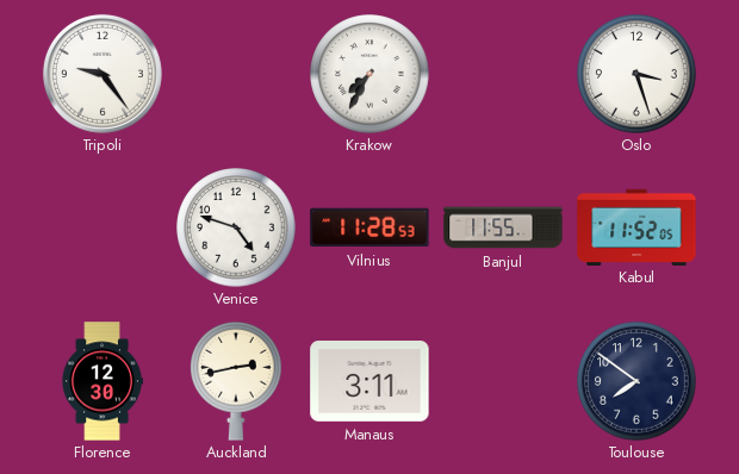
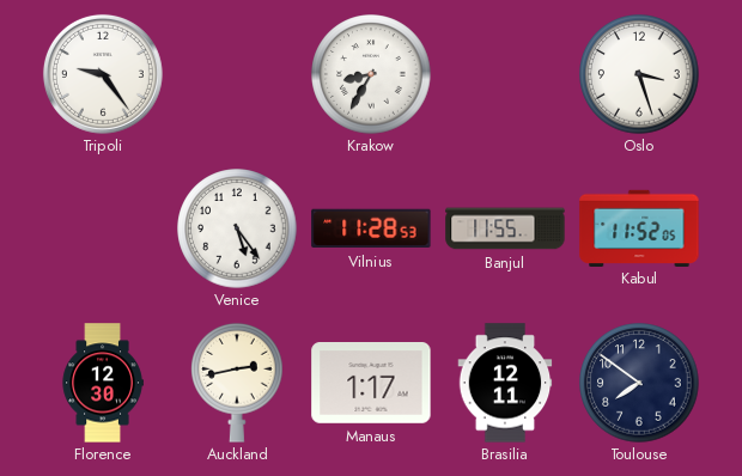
Krakow: 7:35 -> 8:35 (371, 74)
Venice: 4:48 -> 5:24 (237, 228)
Manaus: 3:11 -> 1:17 (371, 383)
Brasilia: none -> 12:11 (505, 383)
